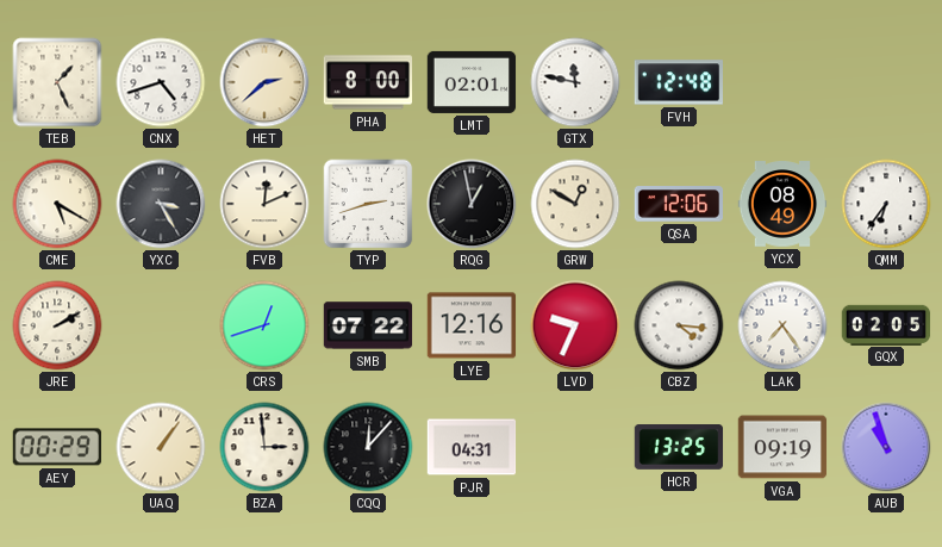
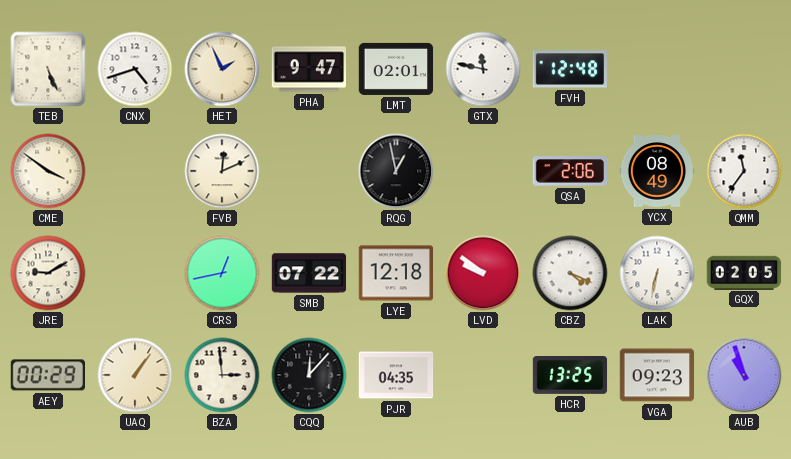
TEB: 1:26 -> 5:26 (48, 69)
HET: 2:38 -> 1:56 (222, 69)
PHA: 8:00 -> 9:47 (309, 69)
CME: 5:20 -> 3:51 (48, 171)
YXC: 3:25 -> none (161, 204)
TYP: 2:42 -> none (368, 204)
GRW: 12:50 -> none (575, 204)
QSA: 12:06 -> 2:06 (570, 171)
QMM: 6:36 -> 11:36 (744, 171)
JRE: 2:10 -> 9:10 (48, 273)
CRS: 12:42 -> 12:43 (222, 273)
LYE: 12:16 -> 12:18 (396, 273)
LVD: 9:34 -> 9:51 (483, 273)
CBZ: 4:16 -> 4:19 (570, 273)
LAK: 7:24 -> 6:32 (657, 273)
PJR: 04:31 -> 04:35 (396, 375)
VGA: 09:19 -> 09:23 (657, 375)
